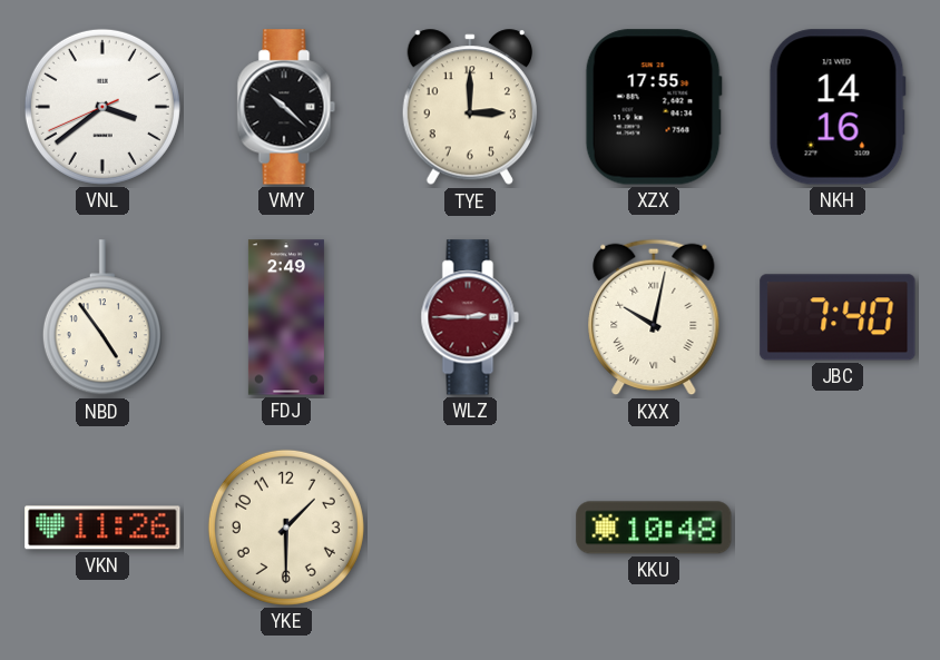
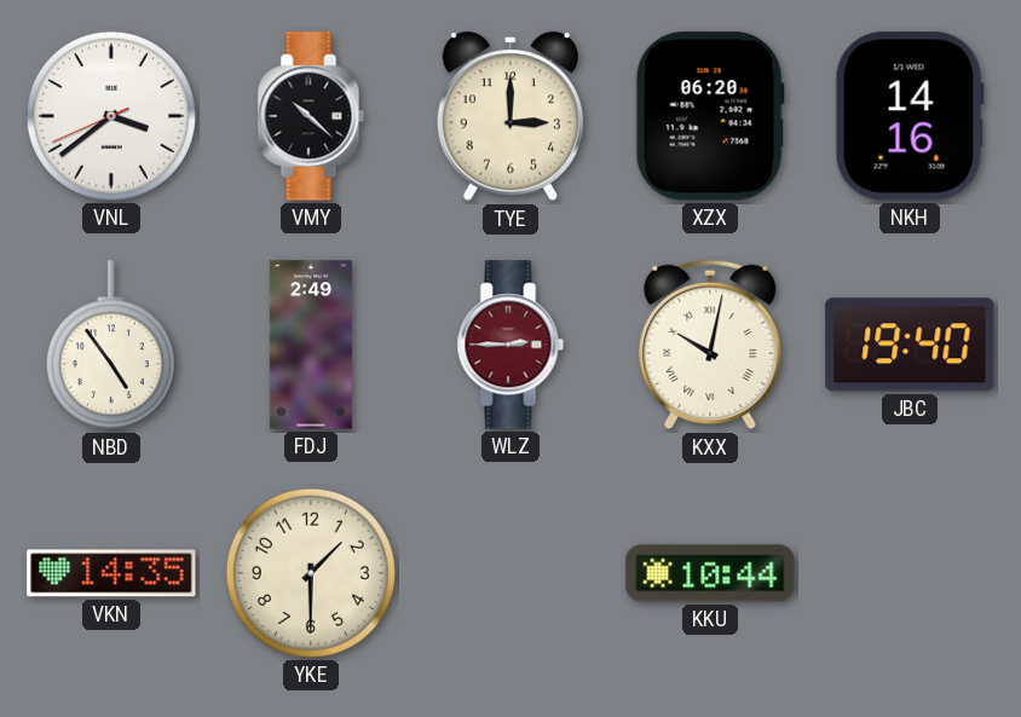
XZX: 17:55 -> 06:20 (710, 116)
JBC: 7:40 -> 19:40 (910, 345)
VKN: 11:26 -> 14:35 (111, 573)
KKU: 10:48 -> 10:44 (710, 573)
